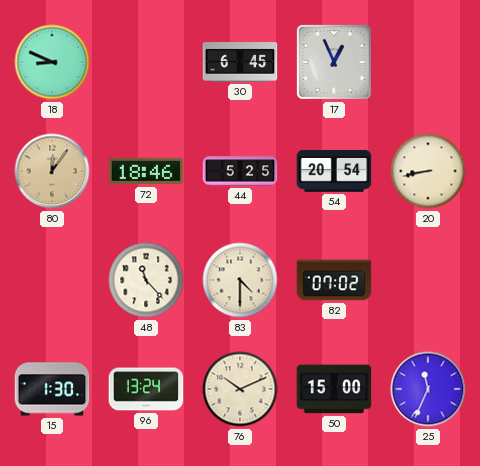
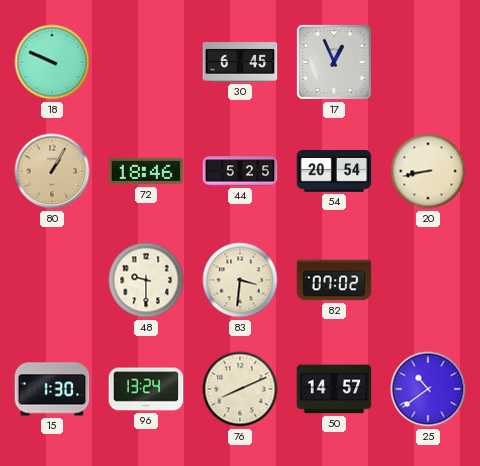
18: 8:49 -> 9:49 (52, 62)
80: 12:06 -> 1:05 (52, 171)
48: 11:23 -> 9:30 (146, 280)
83: 4:30 -> 3:31 (240, 280)
76: 10:11 -> 8:11 (240, 389)
50: 15:00 -> 14:57 (334, 389)
25: 11:34 -> 10:39 (428, 389)
